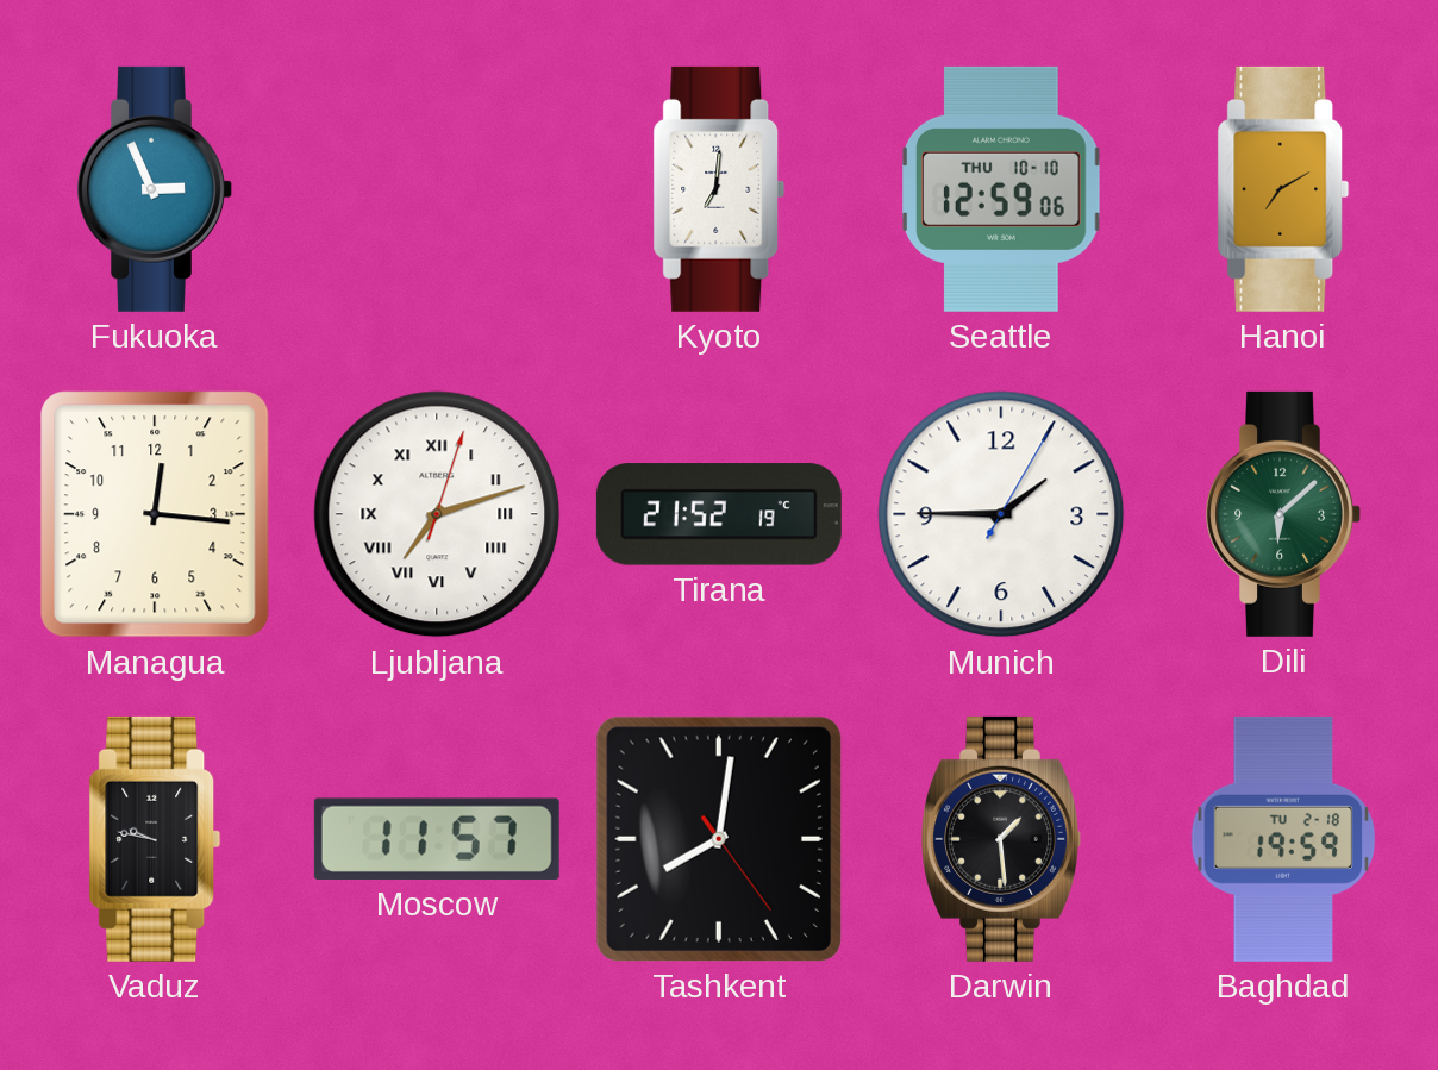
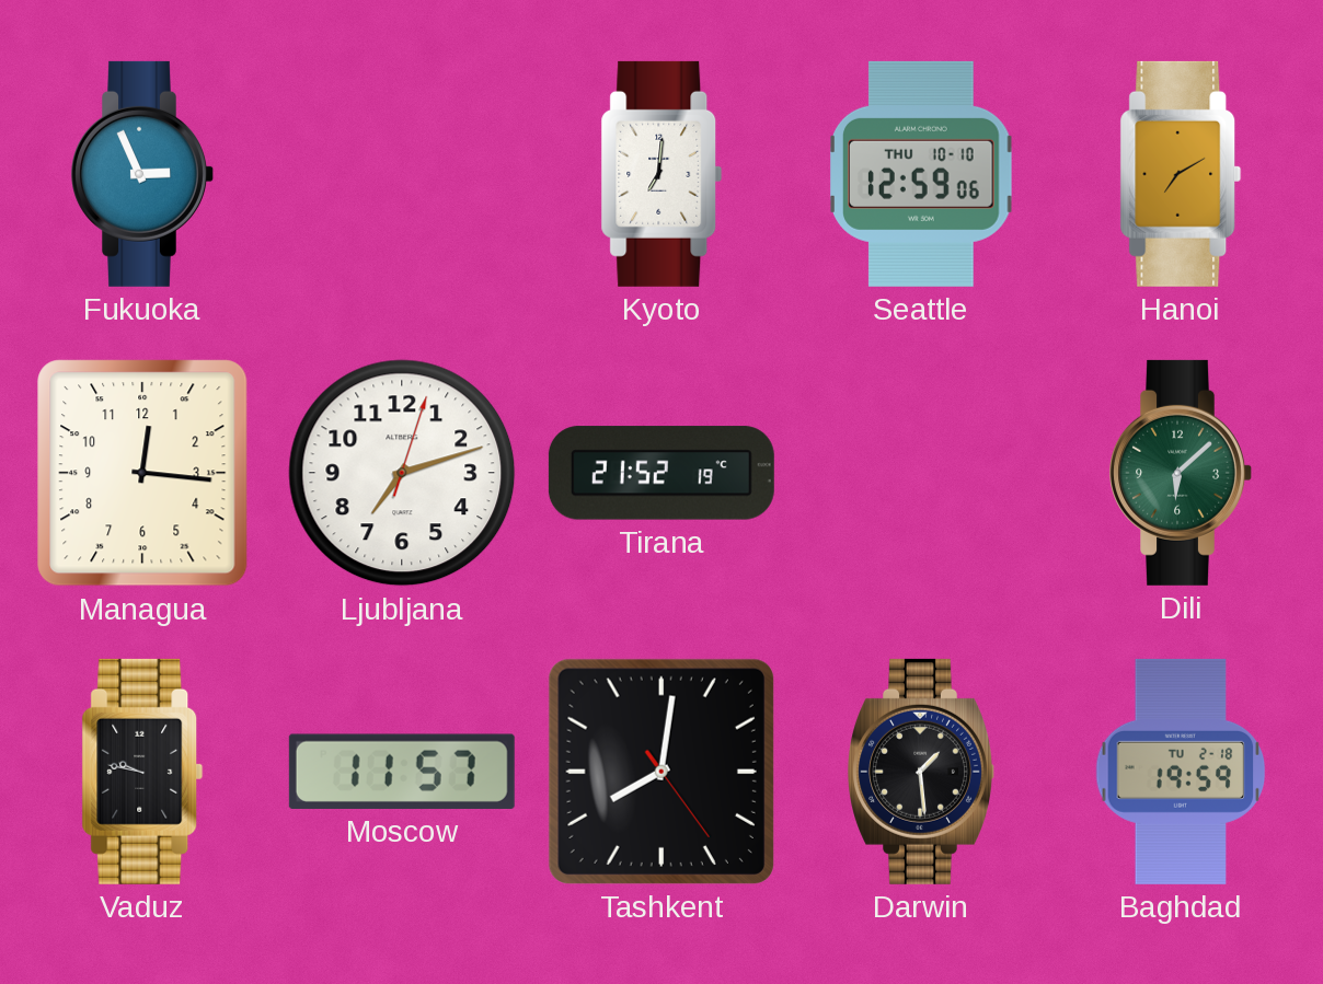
Ljubljana numerals: Roman -> Arabic (402, 473)
Munich: 1:45 -> none (1001, 514)
